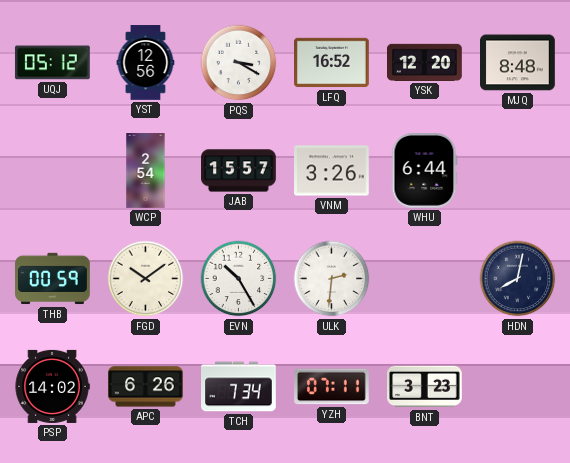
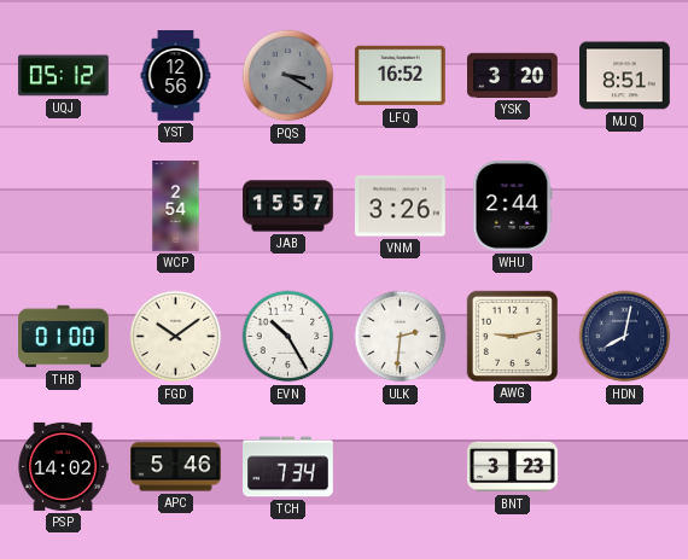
PQS dial: white -> grey (288, 76)
YSK: 12:20 -> 3:20 (513, 75)
MJQ: 8:48 -> 8:51 (625, 76)
WHU: 6:44 -> 2:44 (512, 206)
THB: 00:59 -> 01:00 (64, 337)
AWG: none -> 9:13 (512, 336)
APC: 6:26 -> 5:46 (176, 467)
YZH: 07:11 -> none (332, 387)
